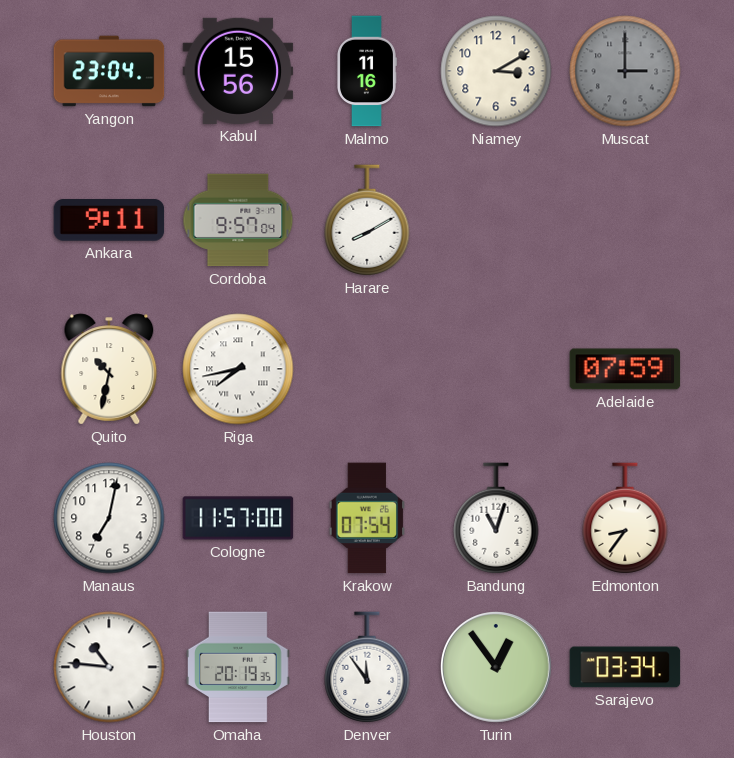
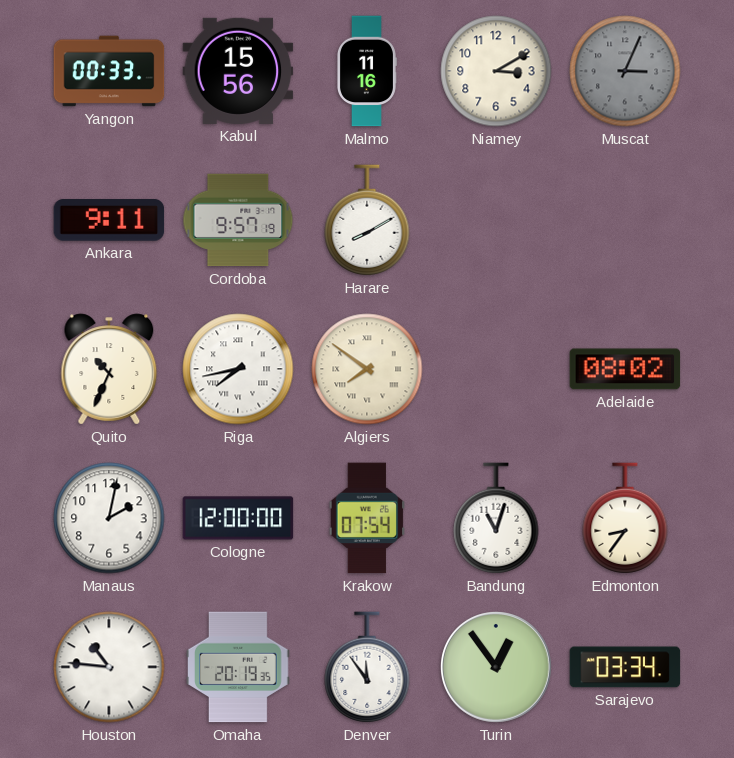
Yangon: 23:04 -> 00:33 (109, 71)
Muscat: 3:00 -> 3:04 (625, 71)
Cordoba: 9:57:04 -> 9:57:19 (238, 220)
Quito: 10:32 -> 10:34 (109, 369)
Algiers: none -> 7:51 (367, 369)
Adelaide: 07:59 -> 08:02 (625, 369)
Manaus: 7:02 -> 2:02 (109, 518)
Cologne: 11:57 -> 12:00 (238, 518)
